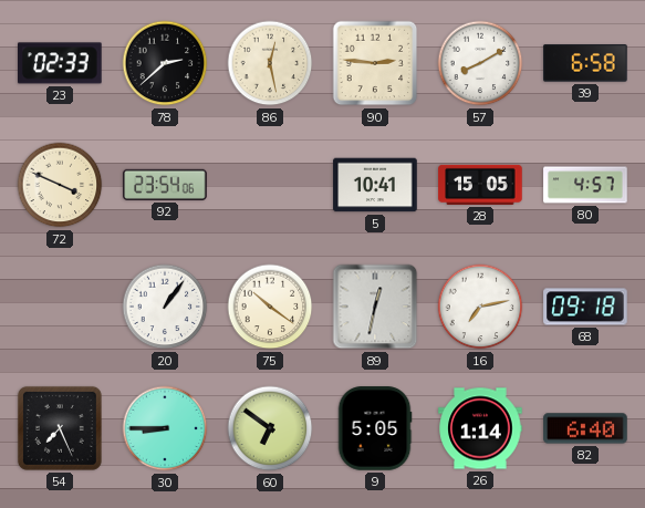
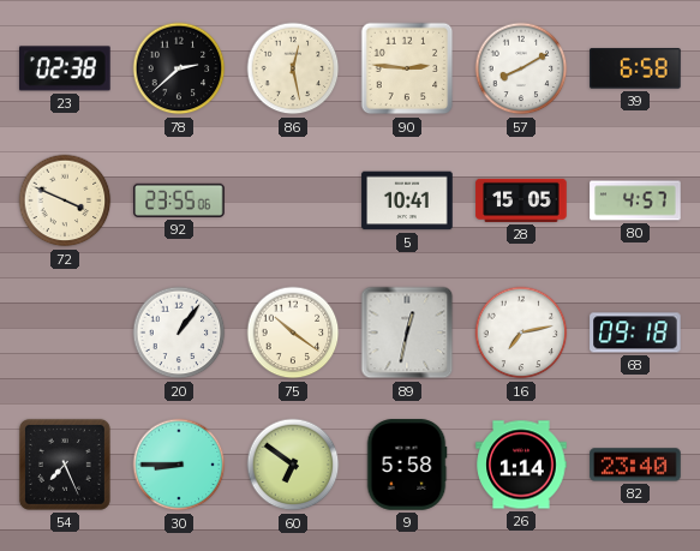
23: 02:33 -> 02:38 (66, 68)
92: 23:54 -> 23:55 (179, 200)
9: 5:05 -> 5:58 (407, 465)
82: 6:40 -> 23:40 (635, 465)
